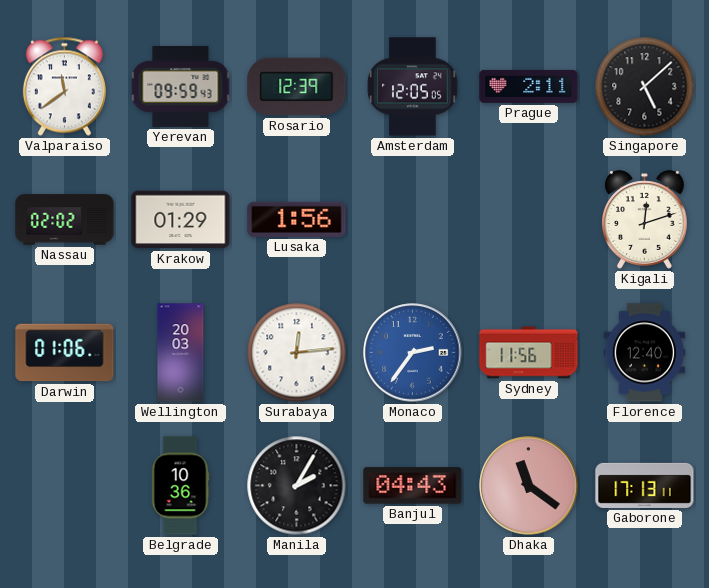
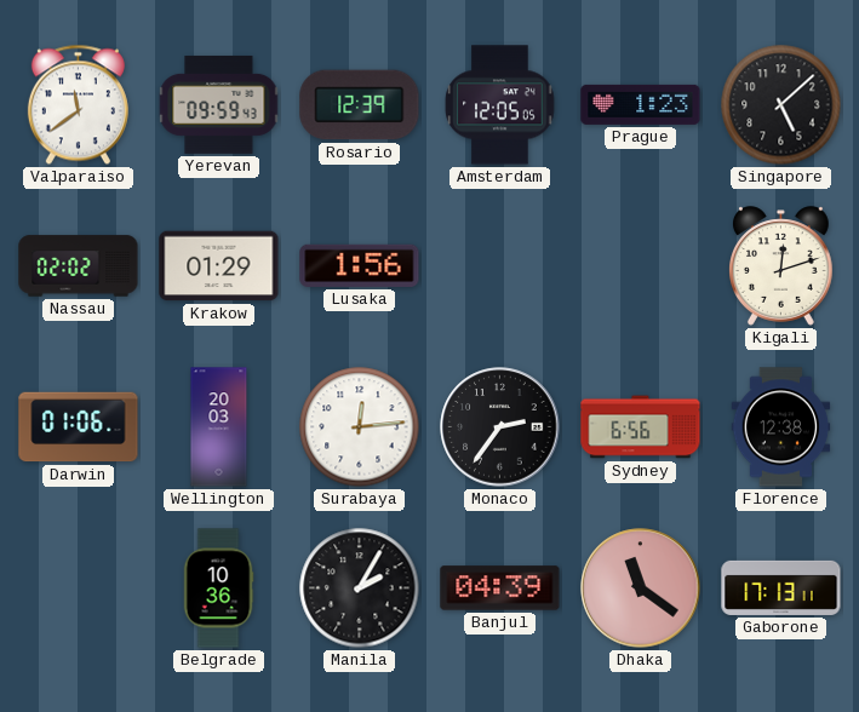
Prague: 2:11 -> 1:23 (641, 104)
Monaco dial: blue -> black (500, 427)
Sydney: 11:56 -> 6:56 (641, 427)
Florence: 12:40 -> 12:38 (781, 427)
Banjul: 04:43 -> 04:39 (500, 588)
